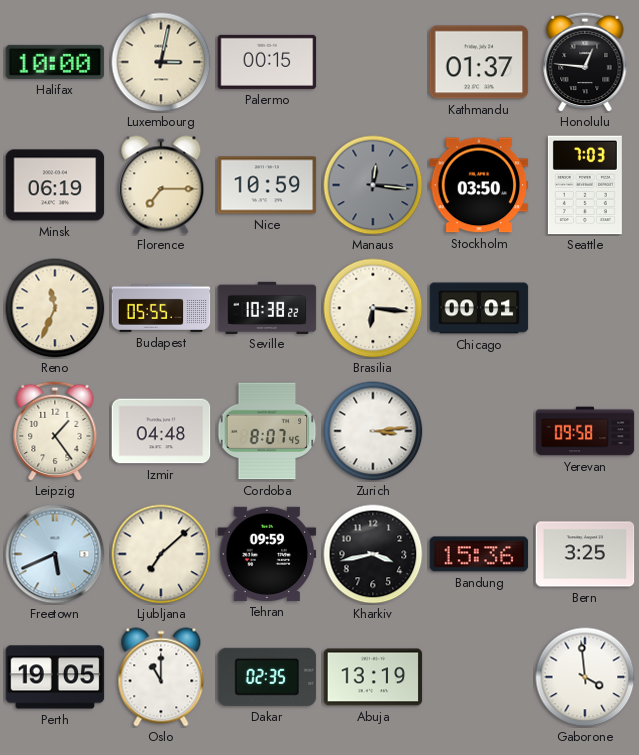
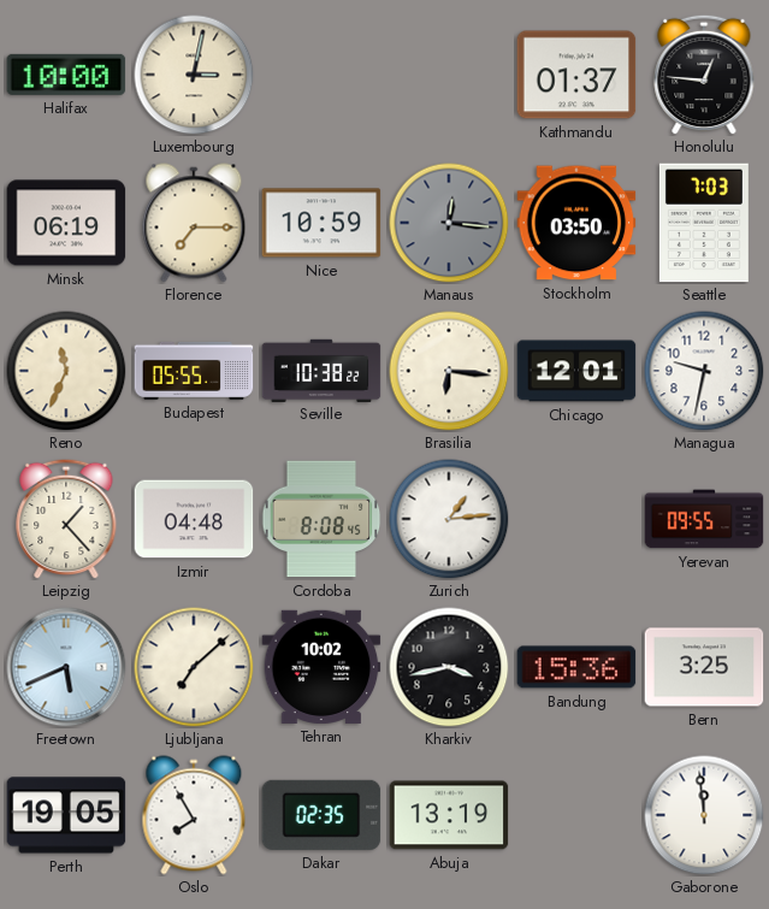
Palermo: 00:15 -> none (267, 62)
Chicago: 00:01 -> 12:01 (576, 371)
Managua: none -> 9:32 (704, 371)
Leipzig: 1:24 -> 1:23 (66, 519)
Cordoba: 8:07 -> 8:08 (321, 519)
Zurich: 3:14 -> 1:14 (449, 519)
Yerevan: 09:58 -> 09:55 (704, 519)
Tehran: 09:59 -> 10:02 (321, 667)
Oslo: 11:00 -> 7:55 (194, 815)
Gaborone: 3:59 -> 11:59 (704, 815)
